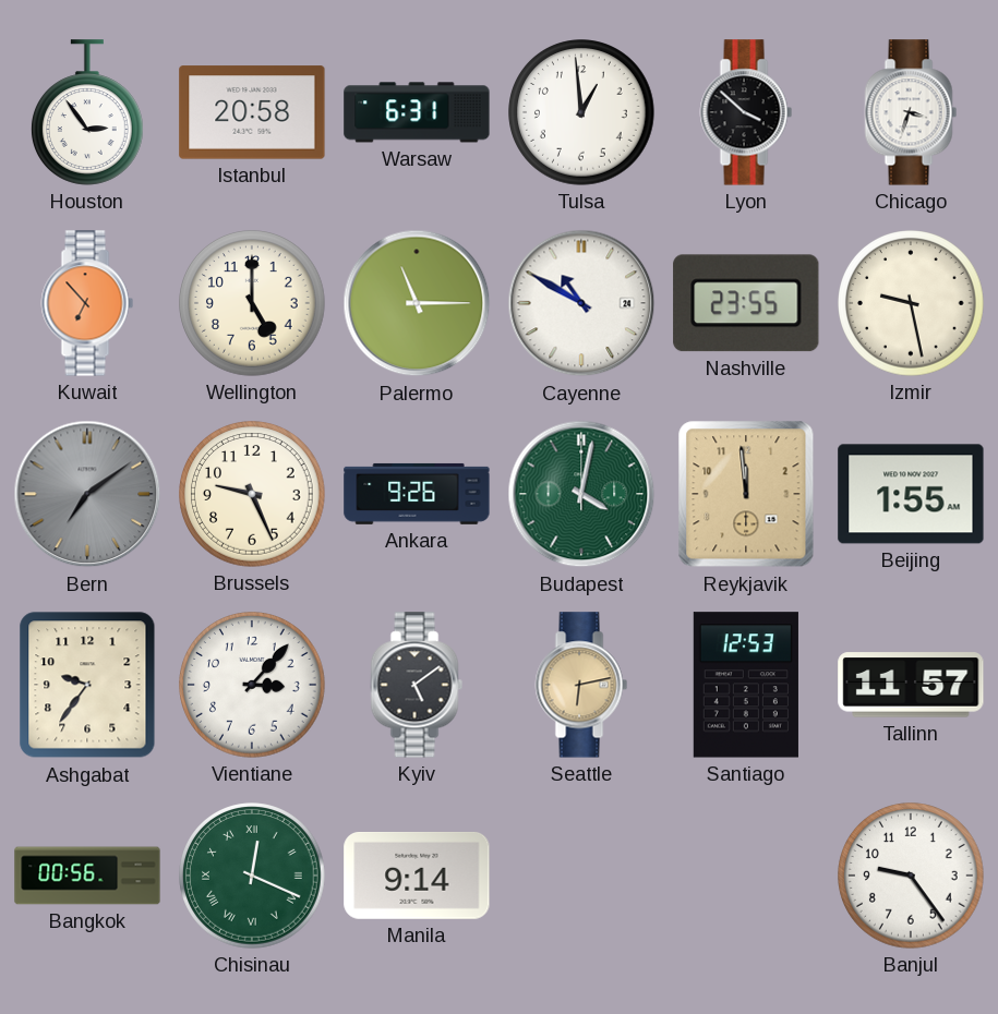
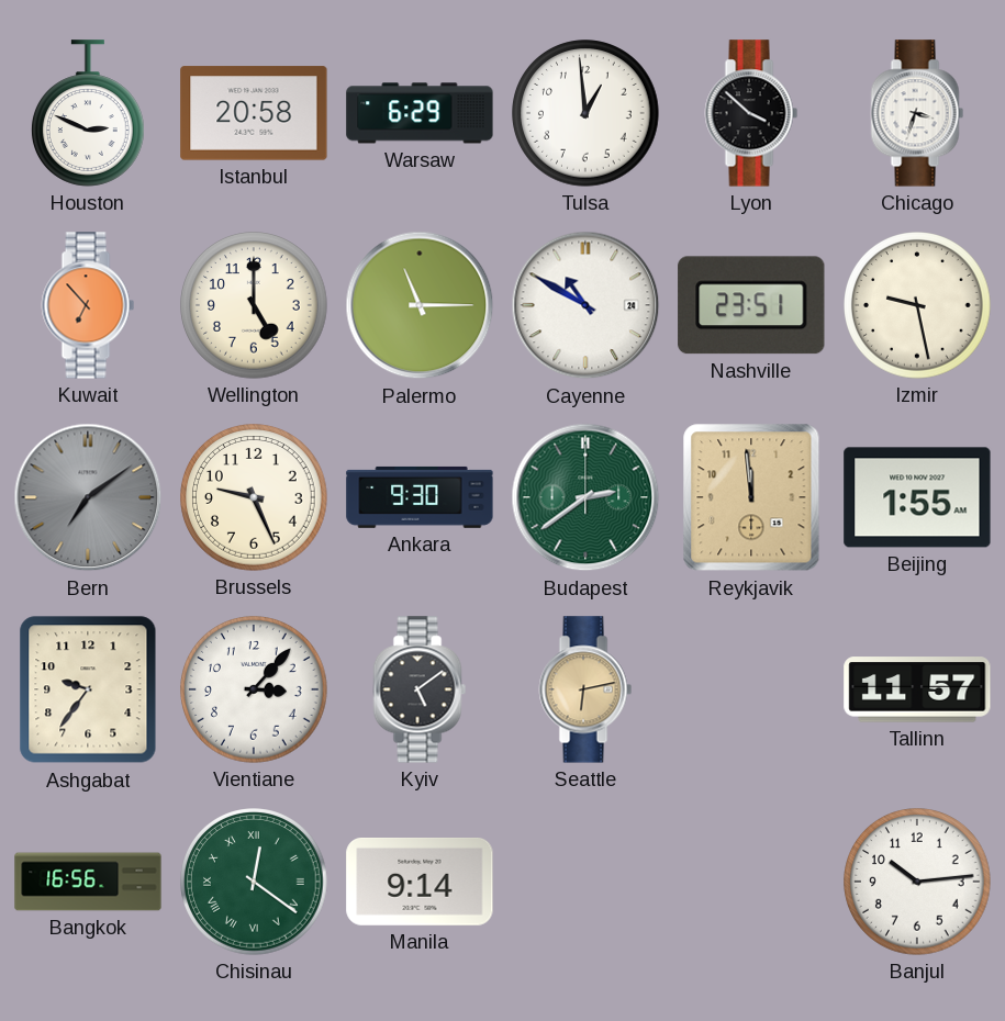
Houston: 2:54 -> 2:49 (89, 113)
Warsaw: 6:31 -> 6:29 (420, 113)
Nashville: 23:55 -> 23:51 (751, 305)
Ankara: 9:26 -> 9:30 (420, 497)
Budapest: 4:02 -> 2:39 (585, 497)
Santiago: 12:53 -> none (746, 685)
Bangkok: 00:56 -> 16:56 (88, 882)
Chisinau: 12:19 -> 12:21 (254, 882)
Banjul: 9:24 -> 10:14 (917, 882)
